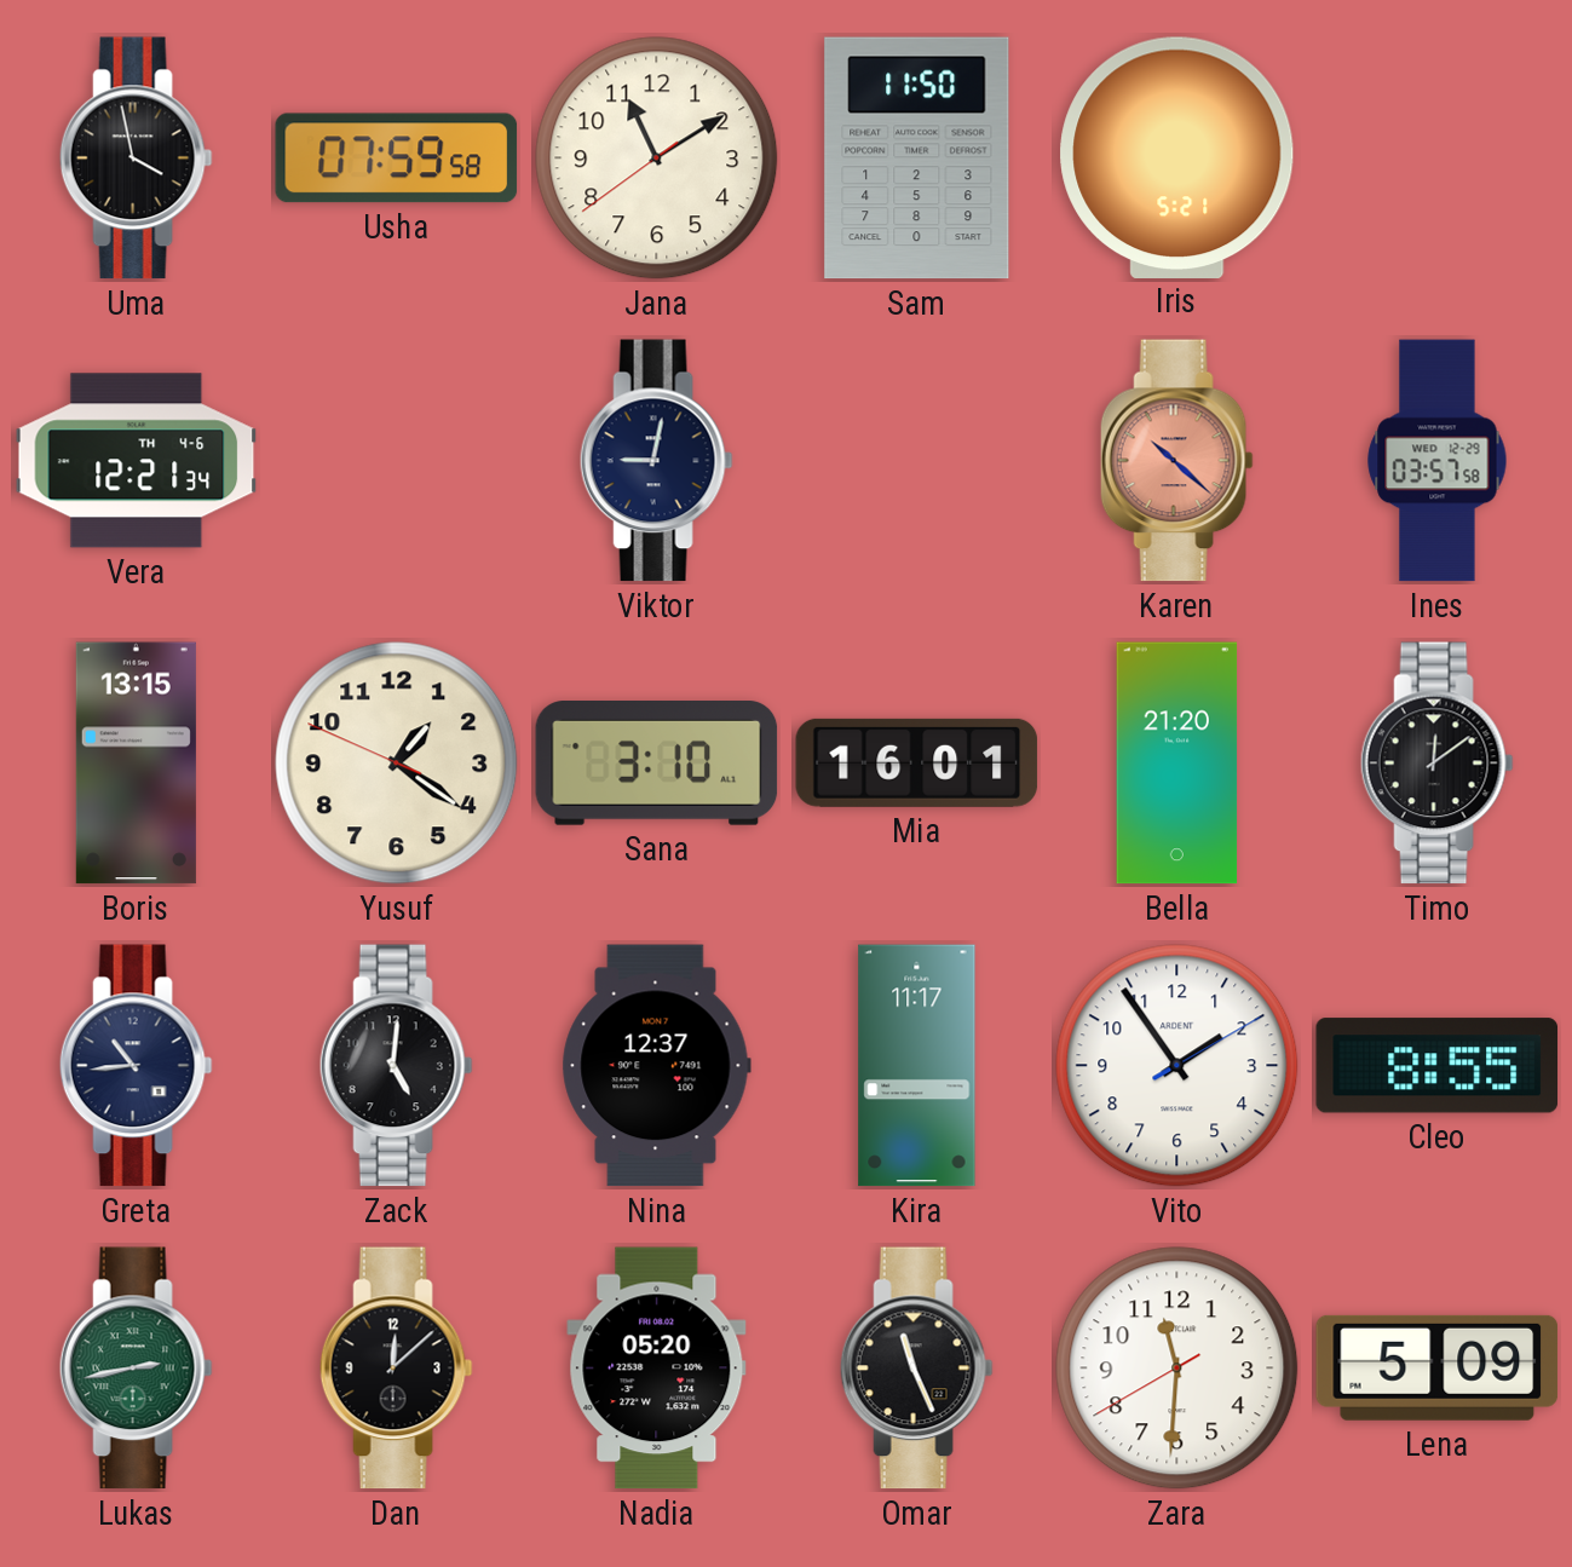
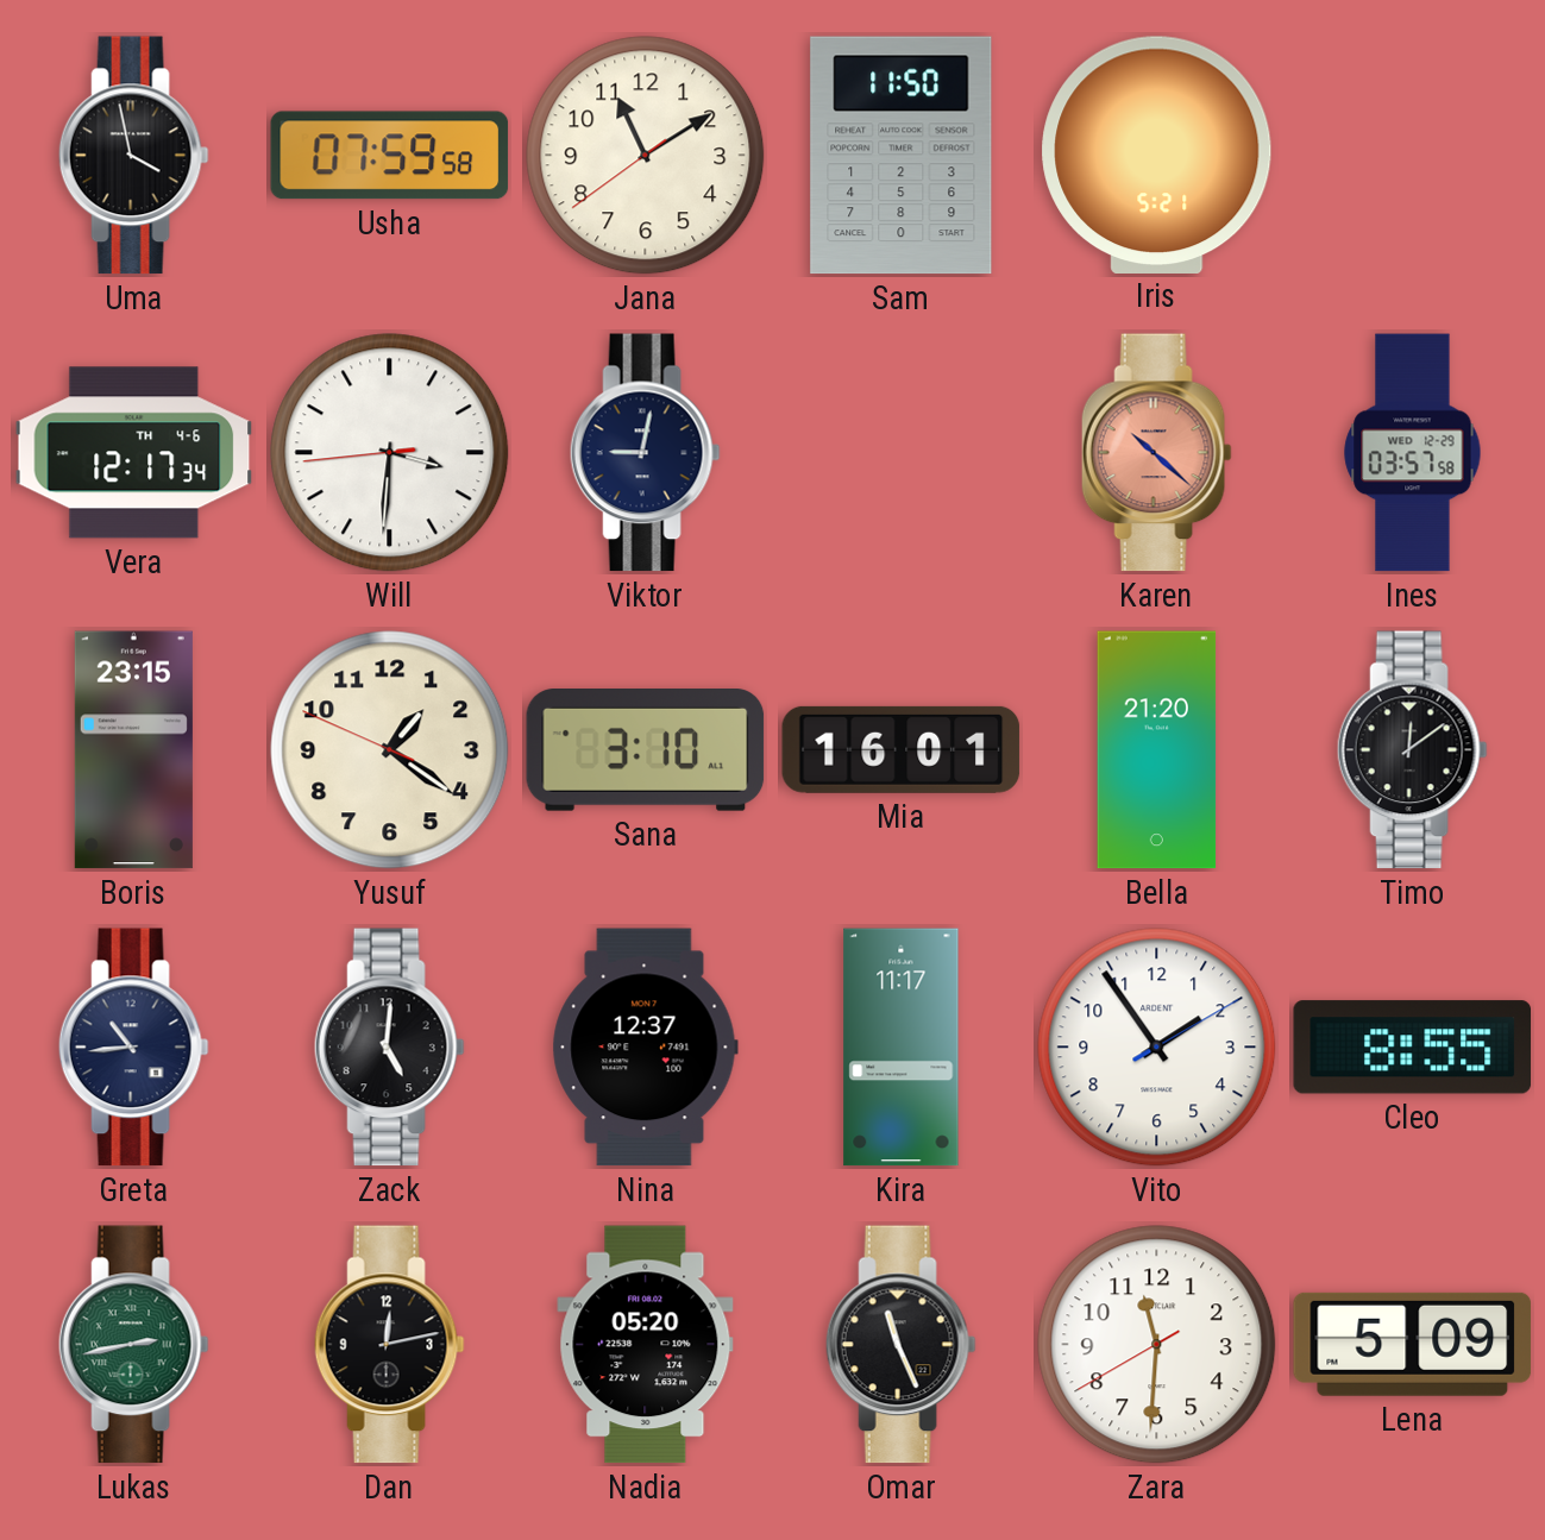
Vera: 12:21 -> 12:17 (134, 453)
Will: none -> 3:30 (390, 453)
Boris: 13:15 -> 23:15 (133, 750)
Dan: 12:08 -> 12:13 (389, 1345)
